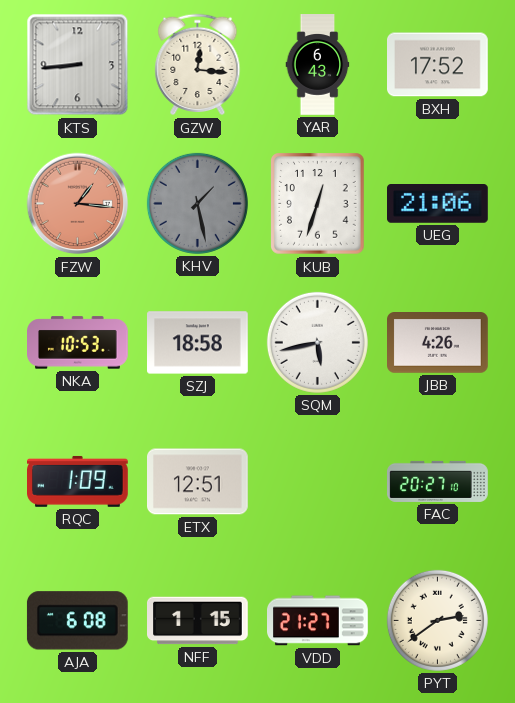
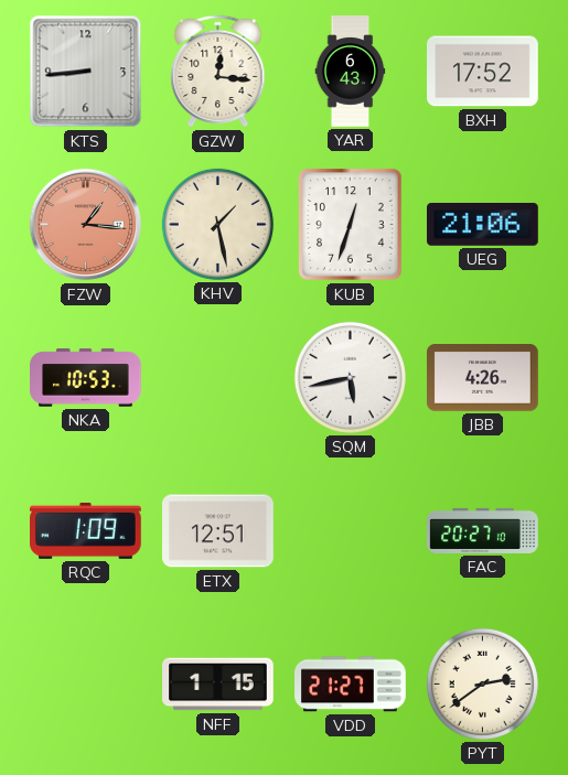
KHV dial: grey -> cream (217, 224)
SZJ: 18:58 -> none (198, 343)
AJA: 6:08 -> none (77, 621)
